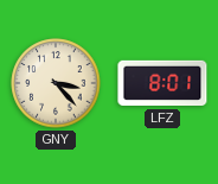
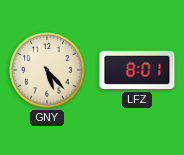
GNY: 3:23 -> 5:23 (47, 70)
